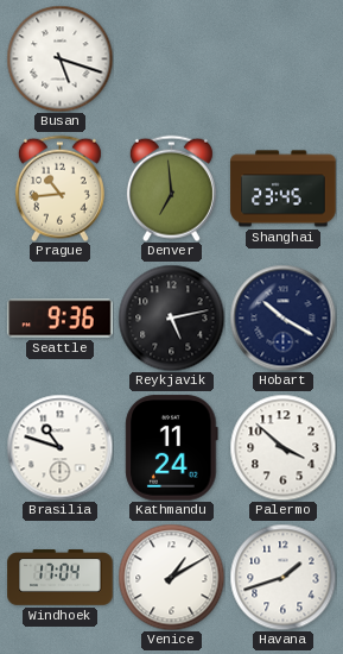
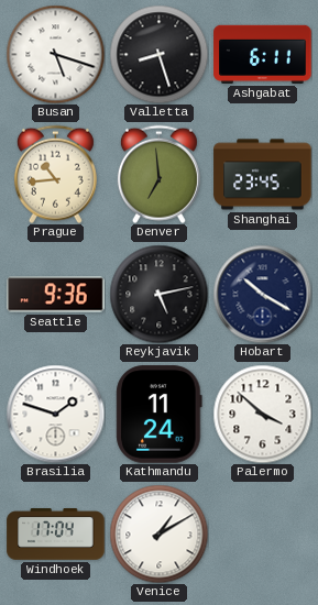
Valletta: none -> 8:27 (158, 54)
Ashgabat: none -> 6:11 (263, 54)
Brasilia: 10:48 -> 1:48 (55, 414)
Havana: 1:42 -> none (282, 577)
